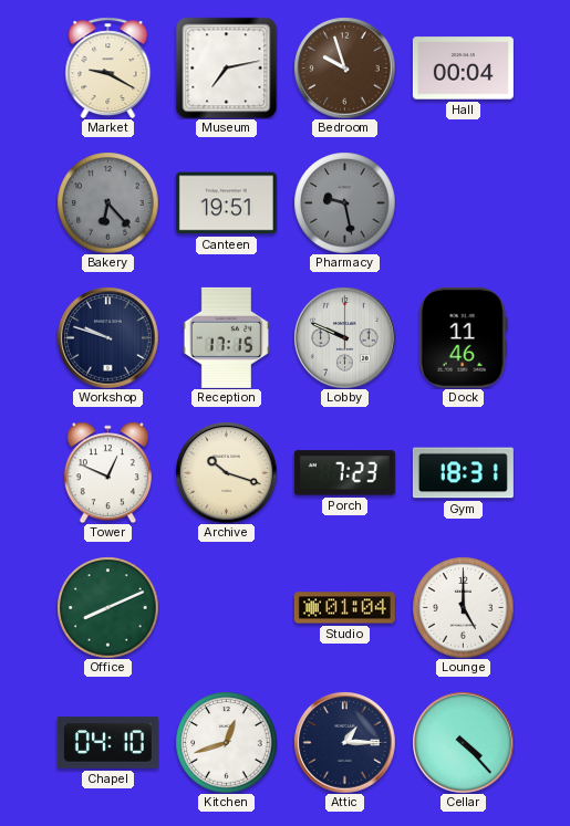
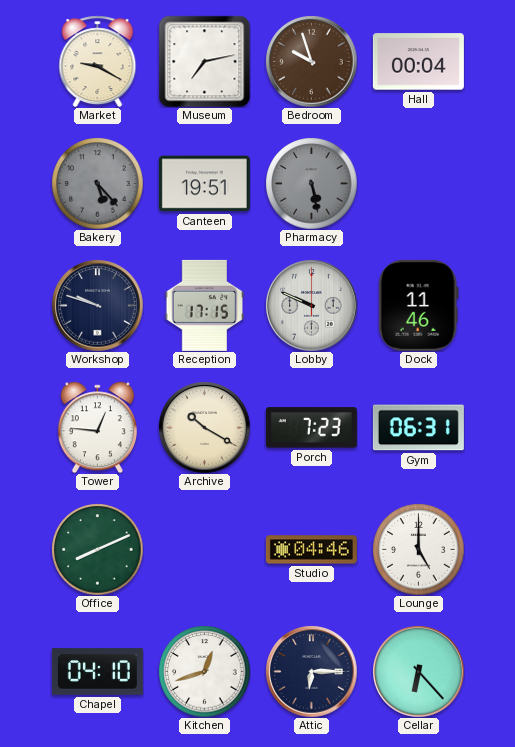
Bakery: 6:23 -> 5:23 (97, 183)
Pharmacy: 9:28 -> 5:28 (311, 183)
Tower: 12:49 -> 12:46 (97, 427)
Archive: 10:18 -> 10:20 (204, 427)
Gym: 18:31 -> 06:31 (418, 428)
Studio: 01:04 -> 04:46 (311, 550)
Attic: 1:15 -> 6:15 (311, 671)
Cellar: 4:23 -> 6:23 (418, 671)
